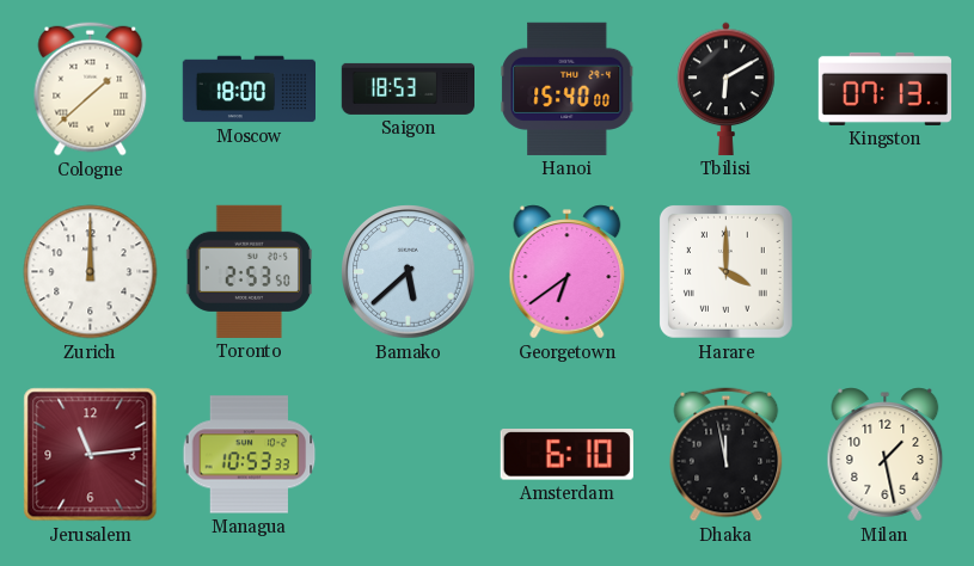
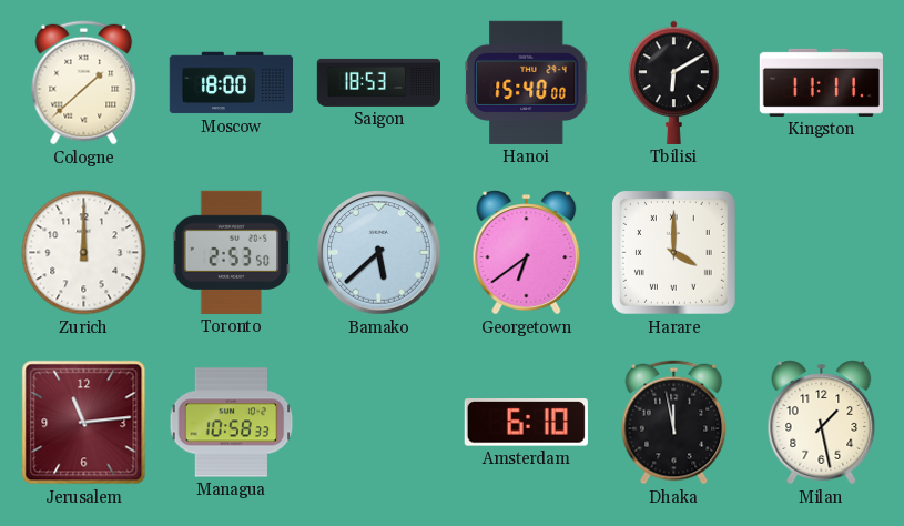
Kingston: 07:13 -> 11:11 (821, 82)
Managua: 10:53 -> 10:58 (232, 423)
